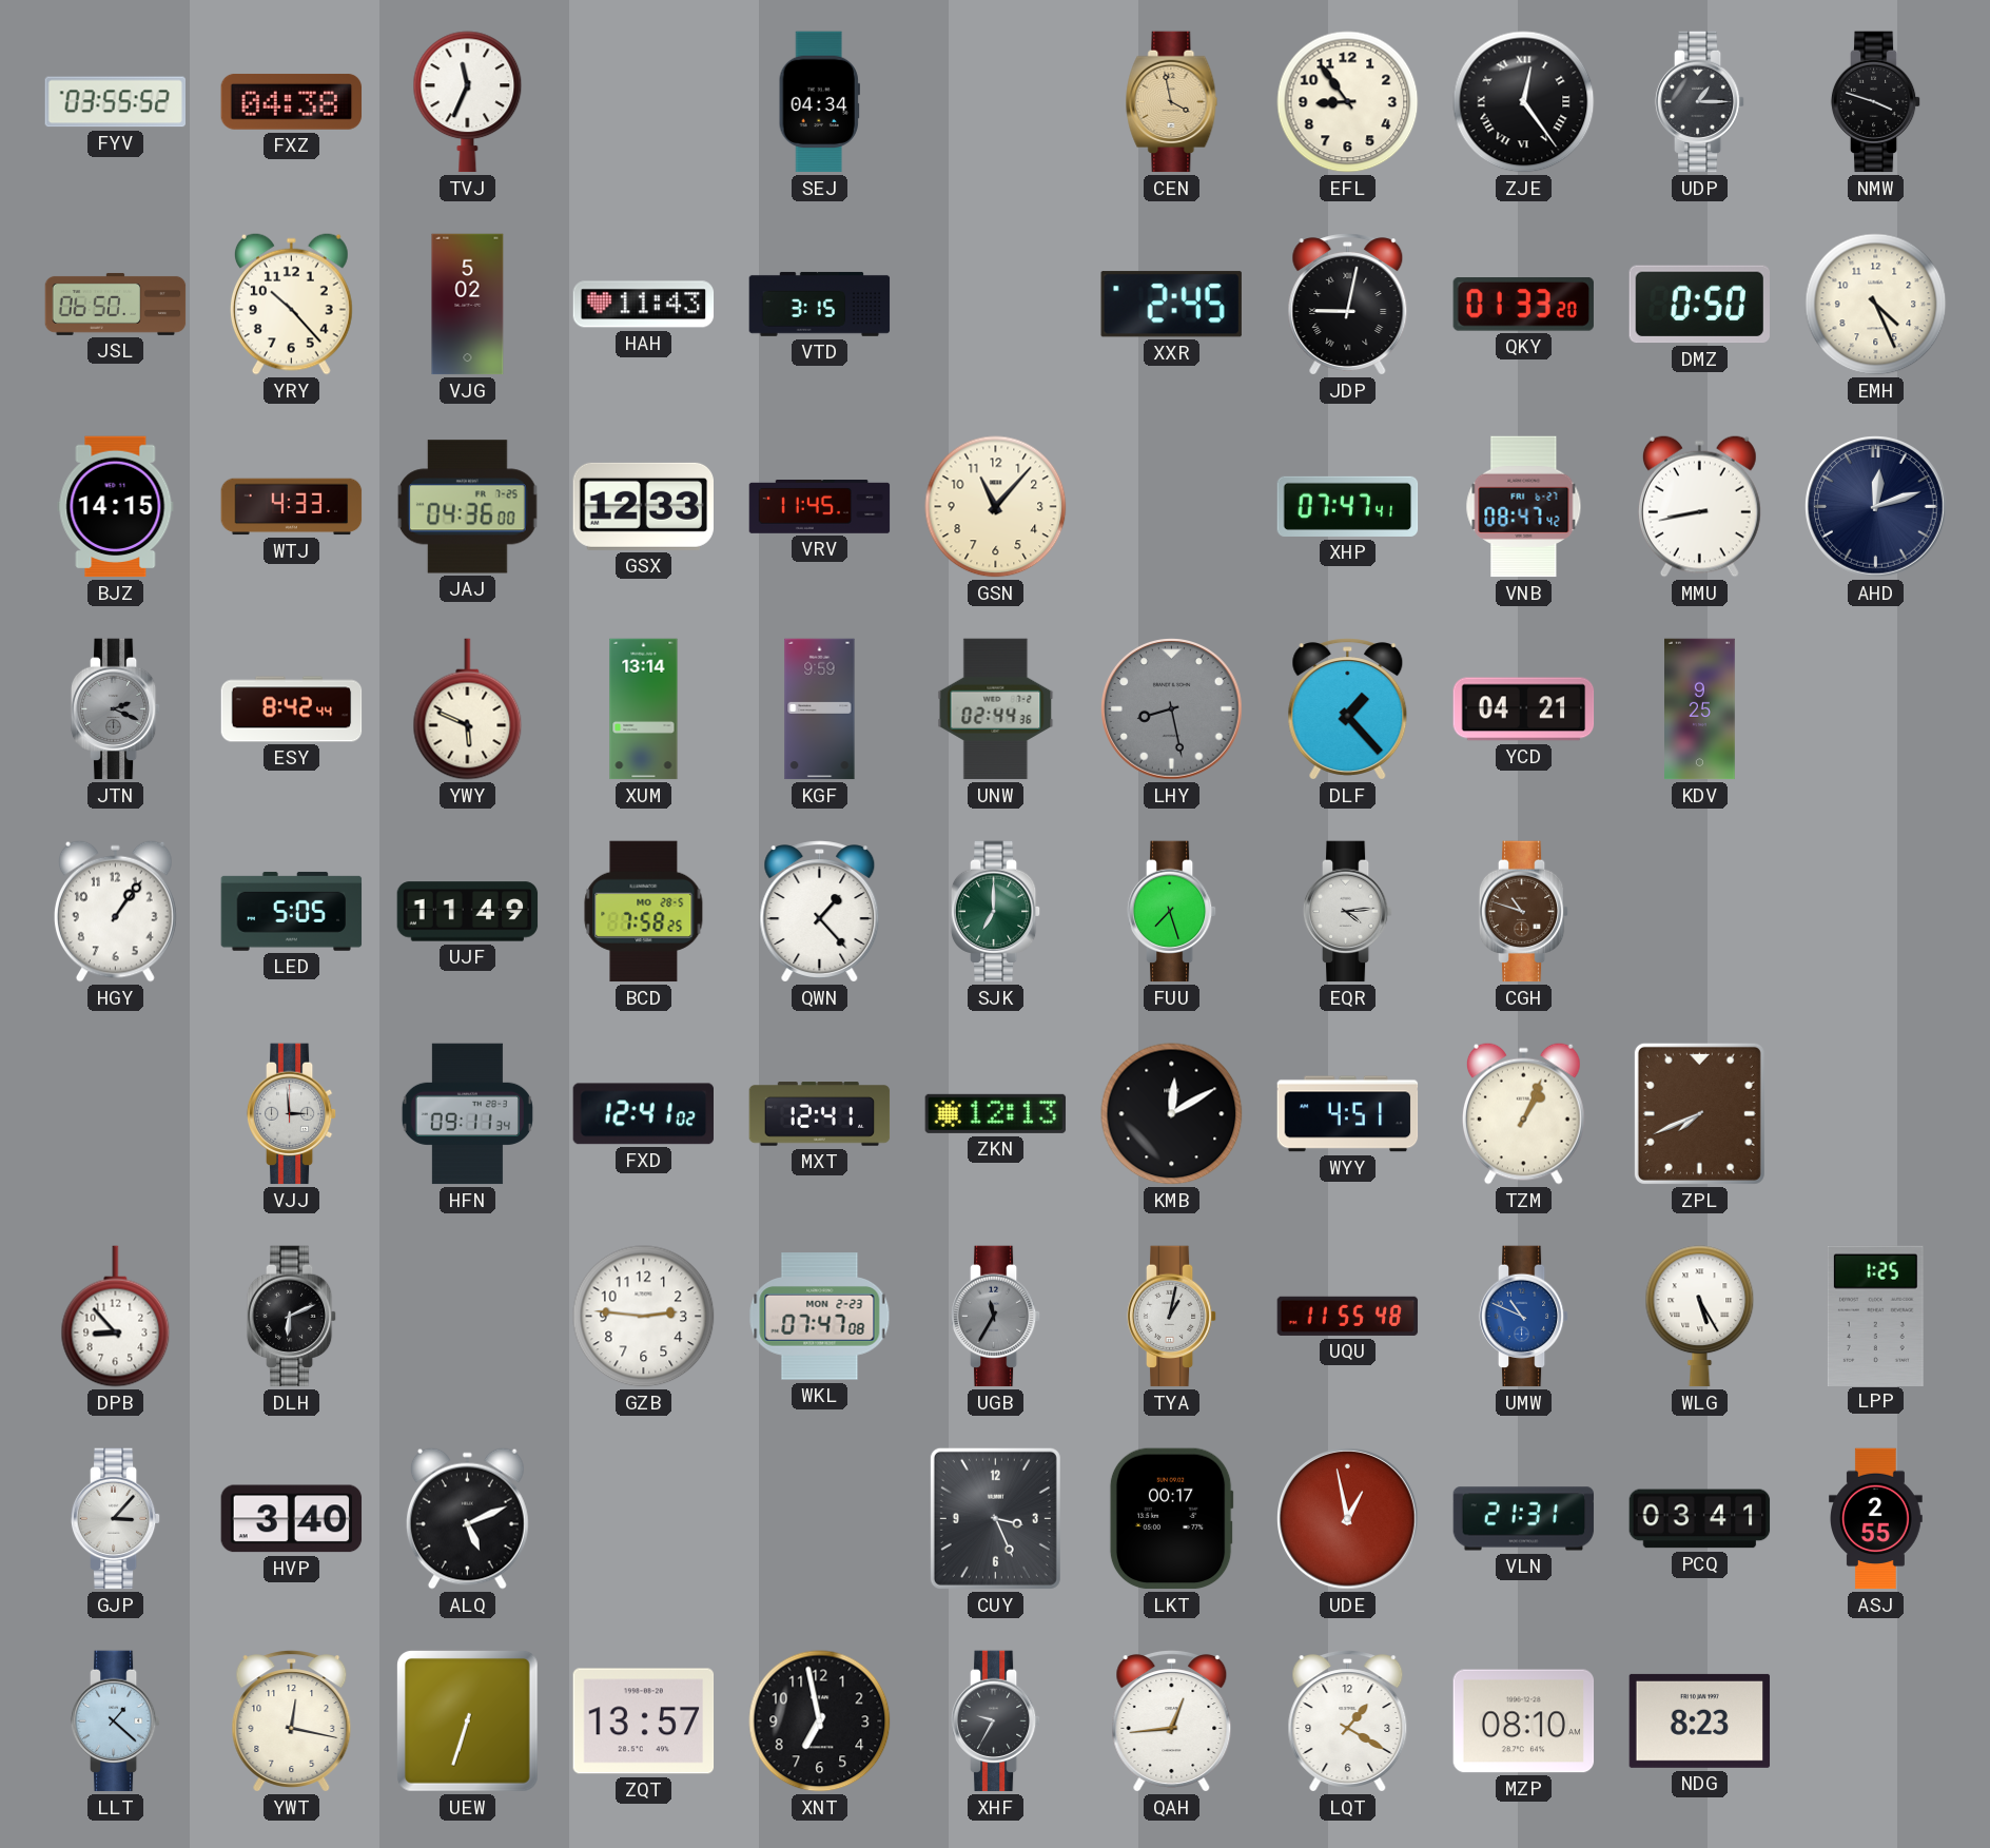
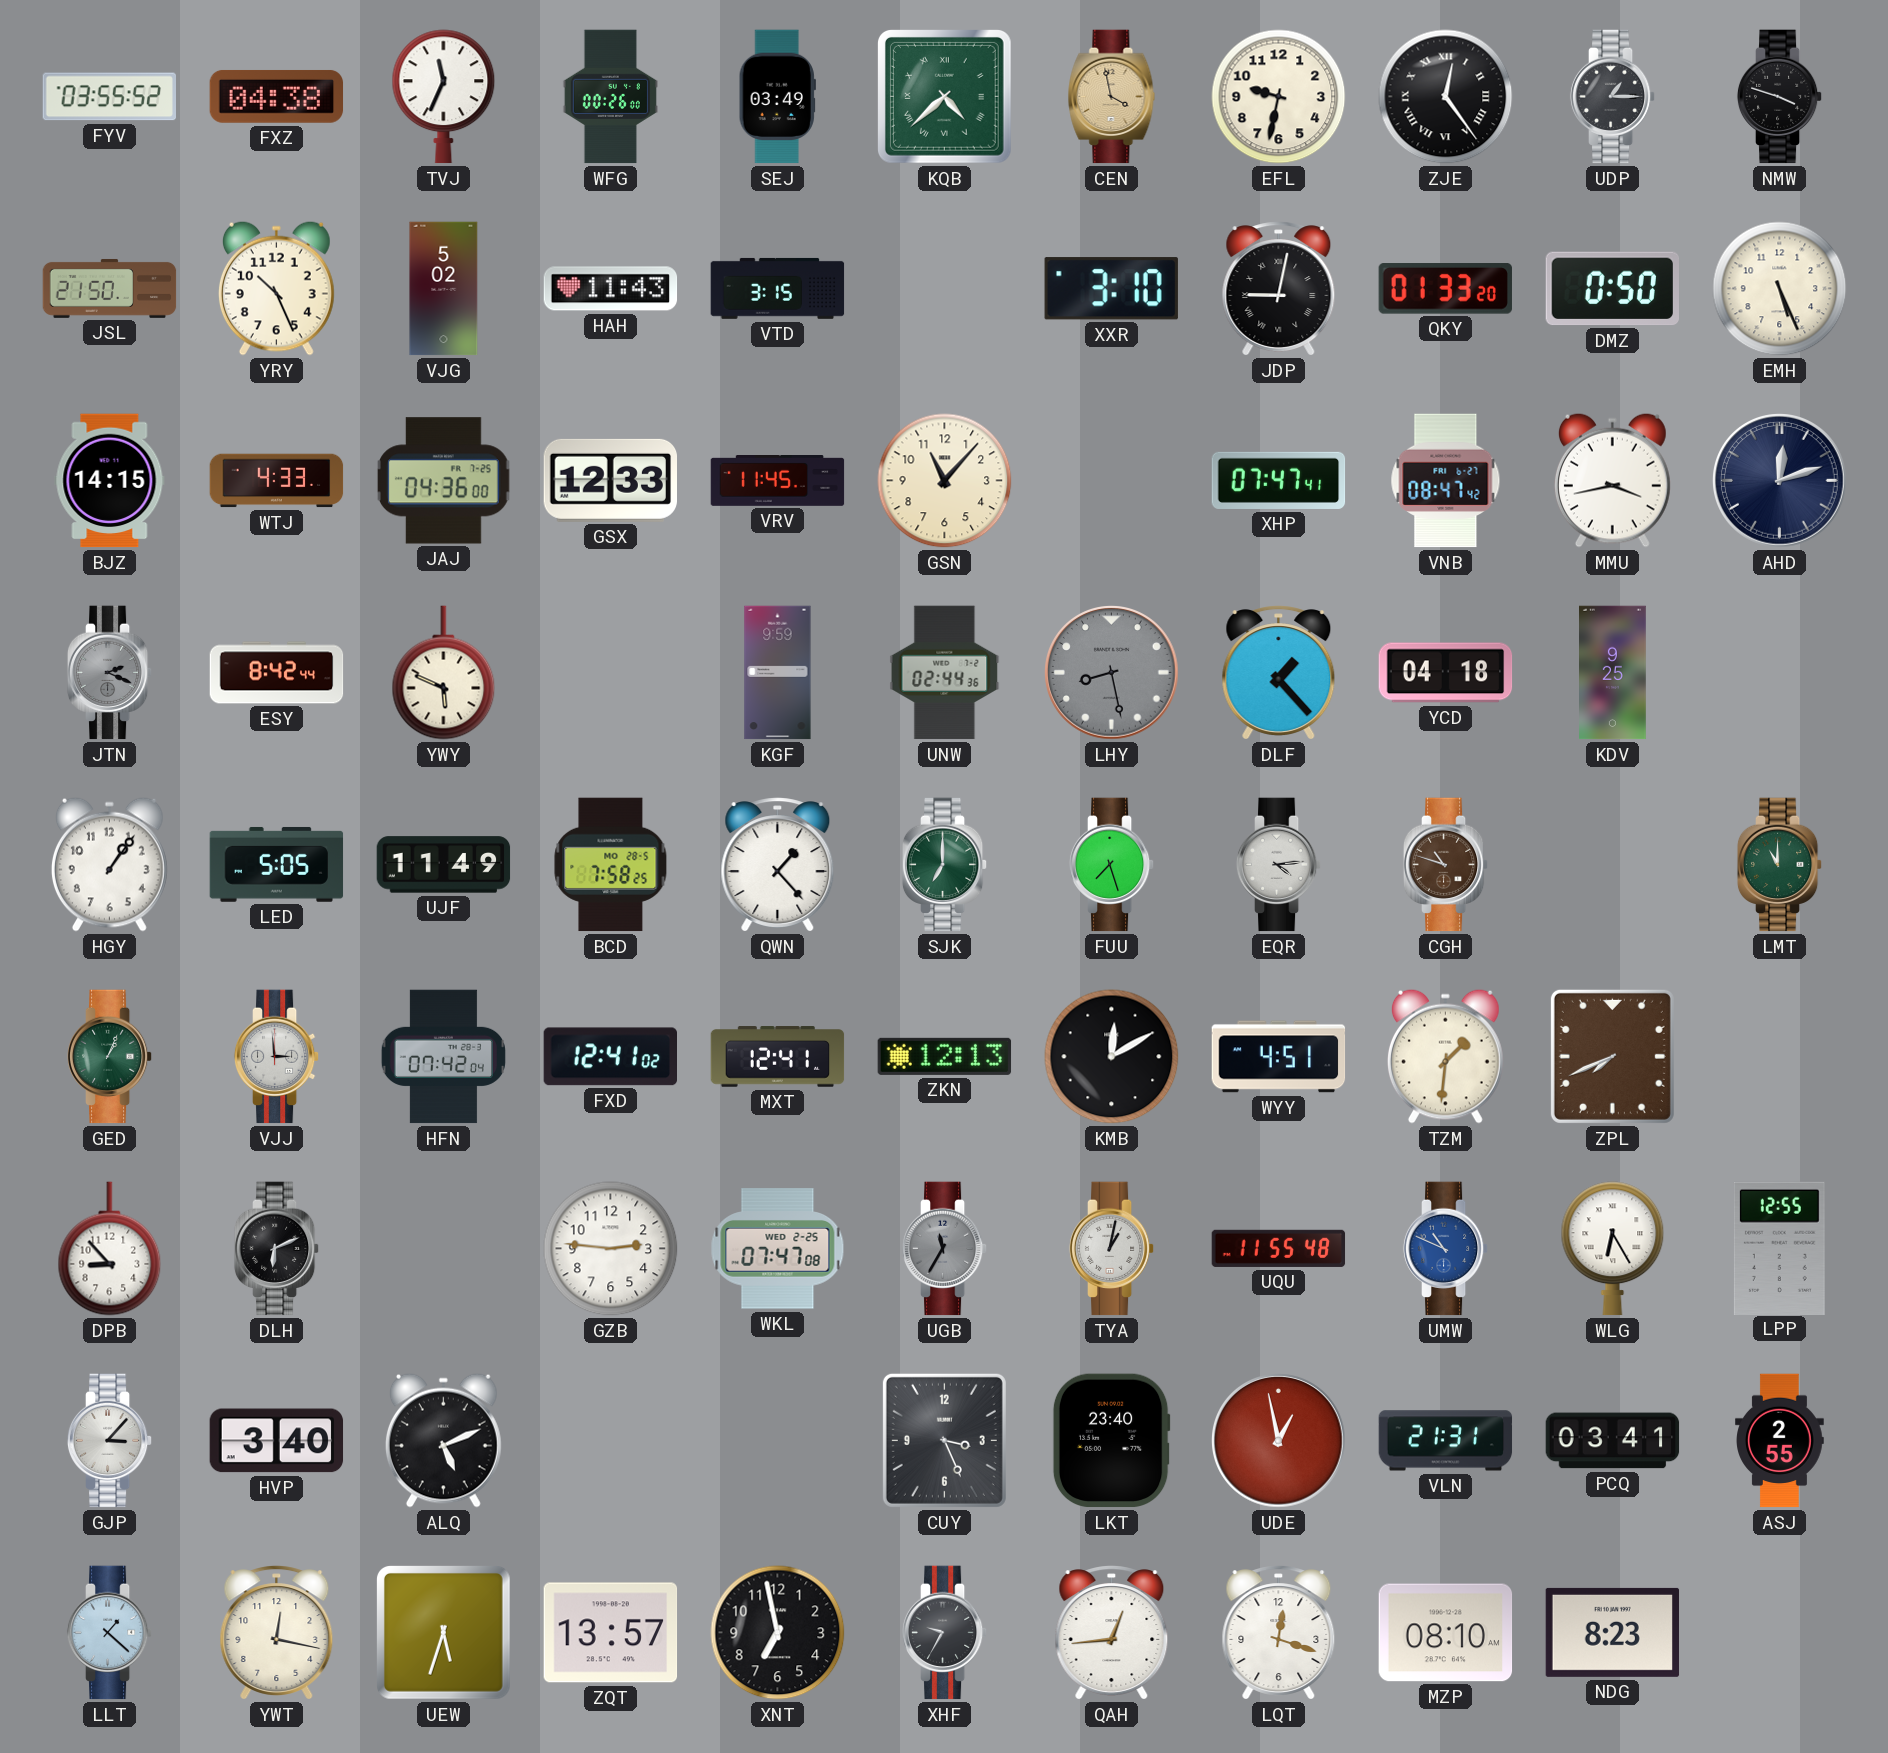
WFG: none -> 00:26 (610, 97)
SEJ: 04:34 -> 03:49 (777, 97)
KQB: none -> 4:38 (944, 96)
EFL: 8:54 -> 9:32 (1279, 97)
JSL: 06:50 -> 21:50 (110, 288)
YRY: 10:23 -> 10:26 (276, 288)
XXR: 2:45 -> 3:10 (1111, 289)
EMH: 4:26 -> 5:26 (1780, 289)
MMU: 8:43 -> 3:43 (1612, 480)
XUM: 13:14 -> none (644, 709)
YCD: 04:21 -> 04:18 (1446, 673)
LMT: none -> 11:00 (1780, 865)
GED: none -> 1:04 (110, 1057)
HFN: 09:11 -> 07:42 (443, 1057)
TZM: 1:04 -> 1:31 (1445, 1056)
WKL date: MON 2-23 -> WED 2-25 (778, 1249)
WLG: 5:25 -> 6:25 (1613, 1249)
LPP: 1:25 -> 12:55 (1779, 1248)
LKT: 00:17 -> 23:40 (1111, 1441)
UEW: 6:33 -> 5:33 (443, 1632)
LQT: 1:20 -> 12:18 (1279, 1633)
